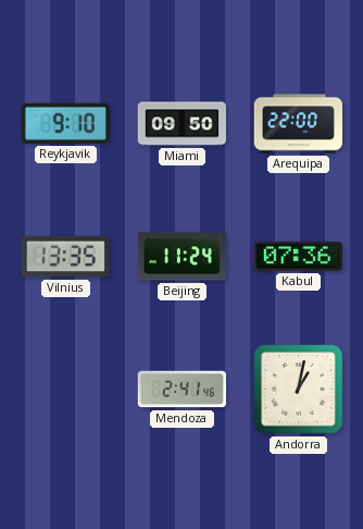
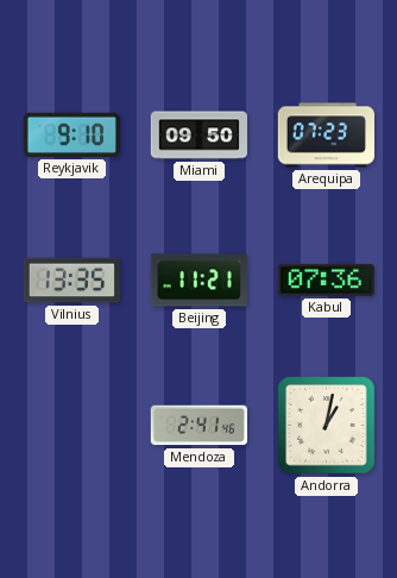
Arequipa: 22:00 -> 07:23 (326, 136)
Beijing: 11:24 -> 11:21 (198, 281)
